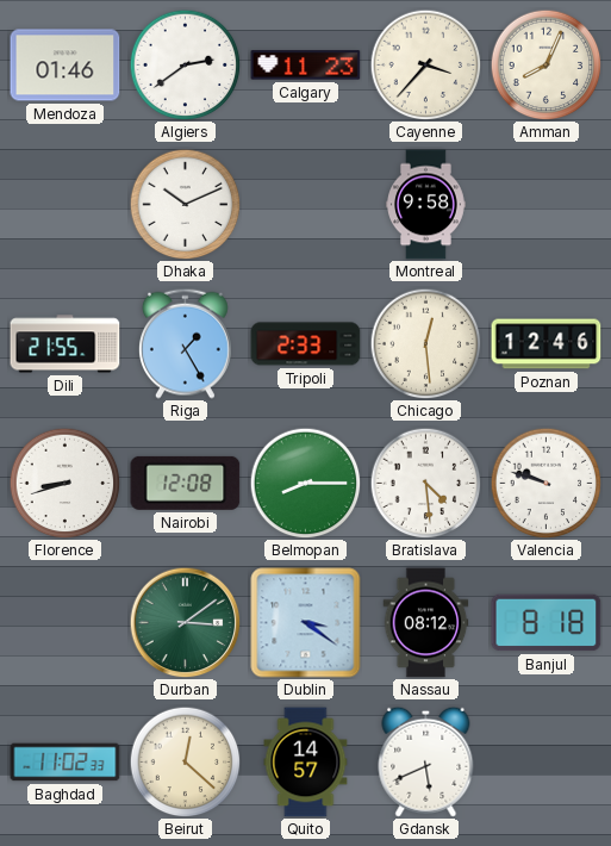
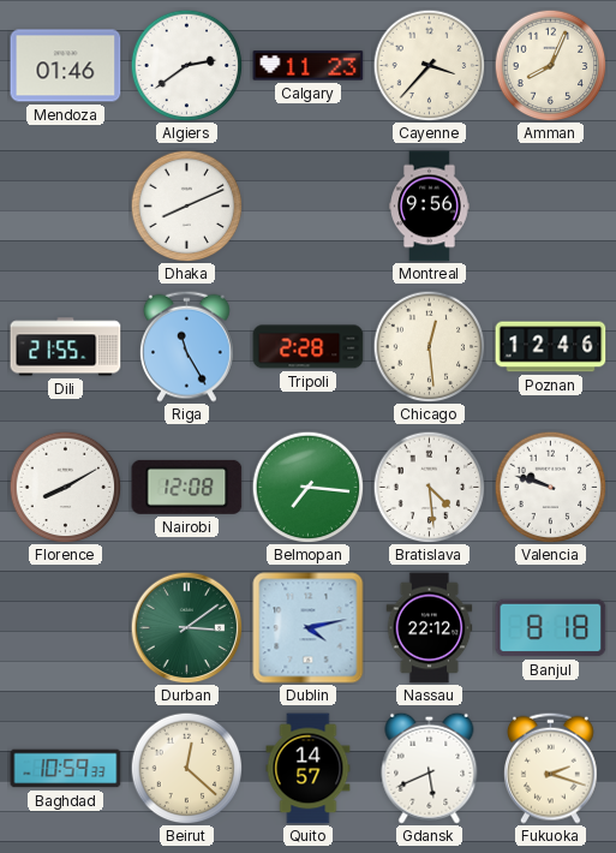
Dhaka: 10:11 -> 8:11 (186, 205)
Montreal: 9:58 -> 9:56 (430, 207)
Riga: 1:25 -> 11:25 (186, 346)
Tripoli: 2:33 -> 2:28 (309, 347)
Florence: 8:42 -> 8:10 (65, 487)
Belmopan: 8:15 -> 7:16 (307, 487)
Dublin: 3:21 -> 4:13 (309, 628)
Nassau: 08:12 -> 22:12 (430, 628)
Baghdad: 11:02 -> 10:59 (66, 769)
Fukuoka: none -> 2:18 (550, 768)
